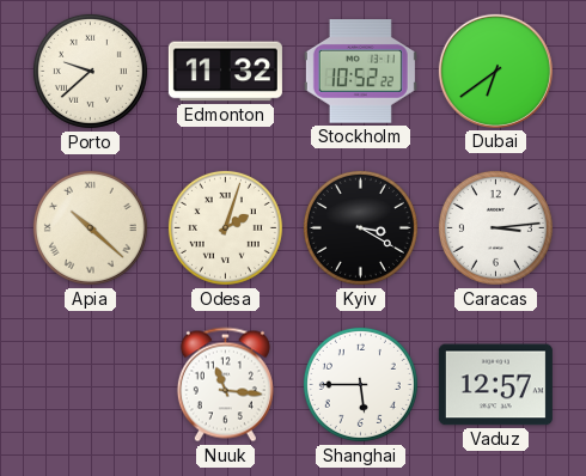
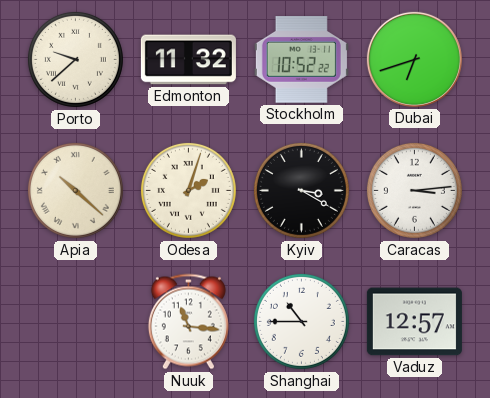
Dubai: 6:39 -> 6:42 (414, 59)
Shanghai: 5:45 -> 10:45 (301, 321)
